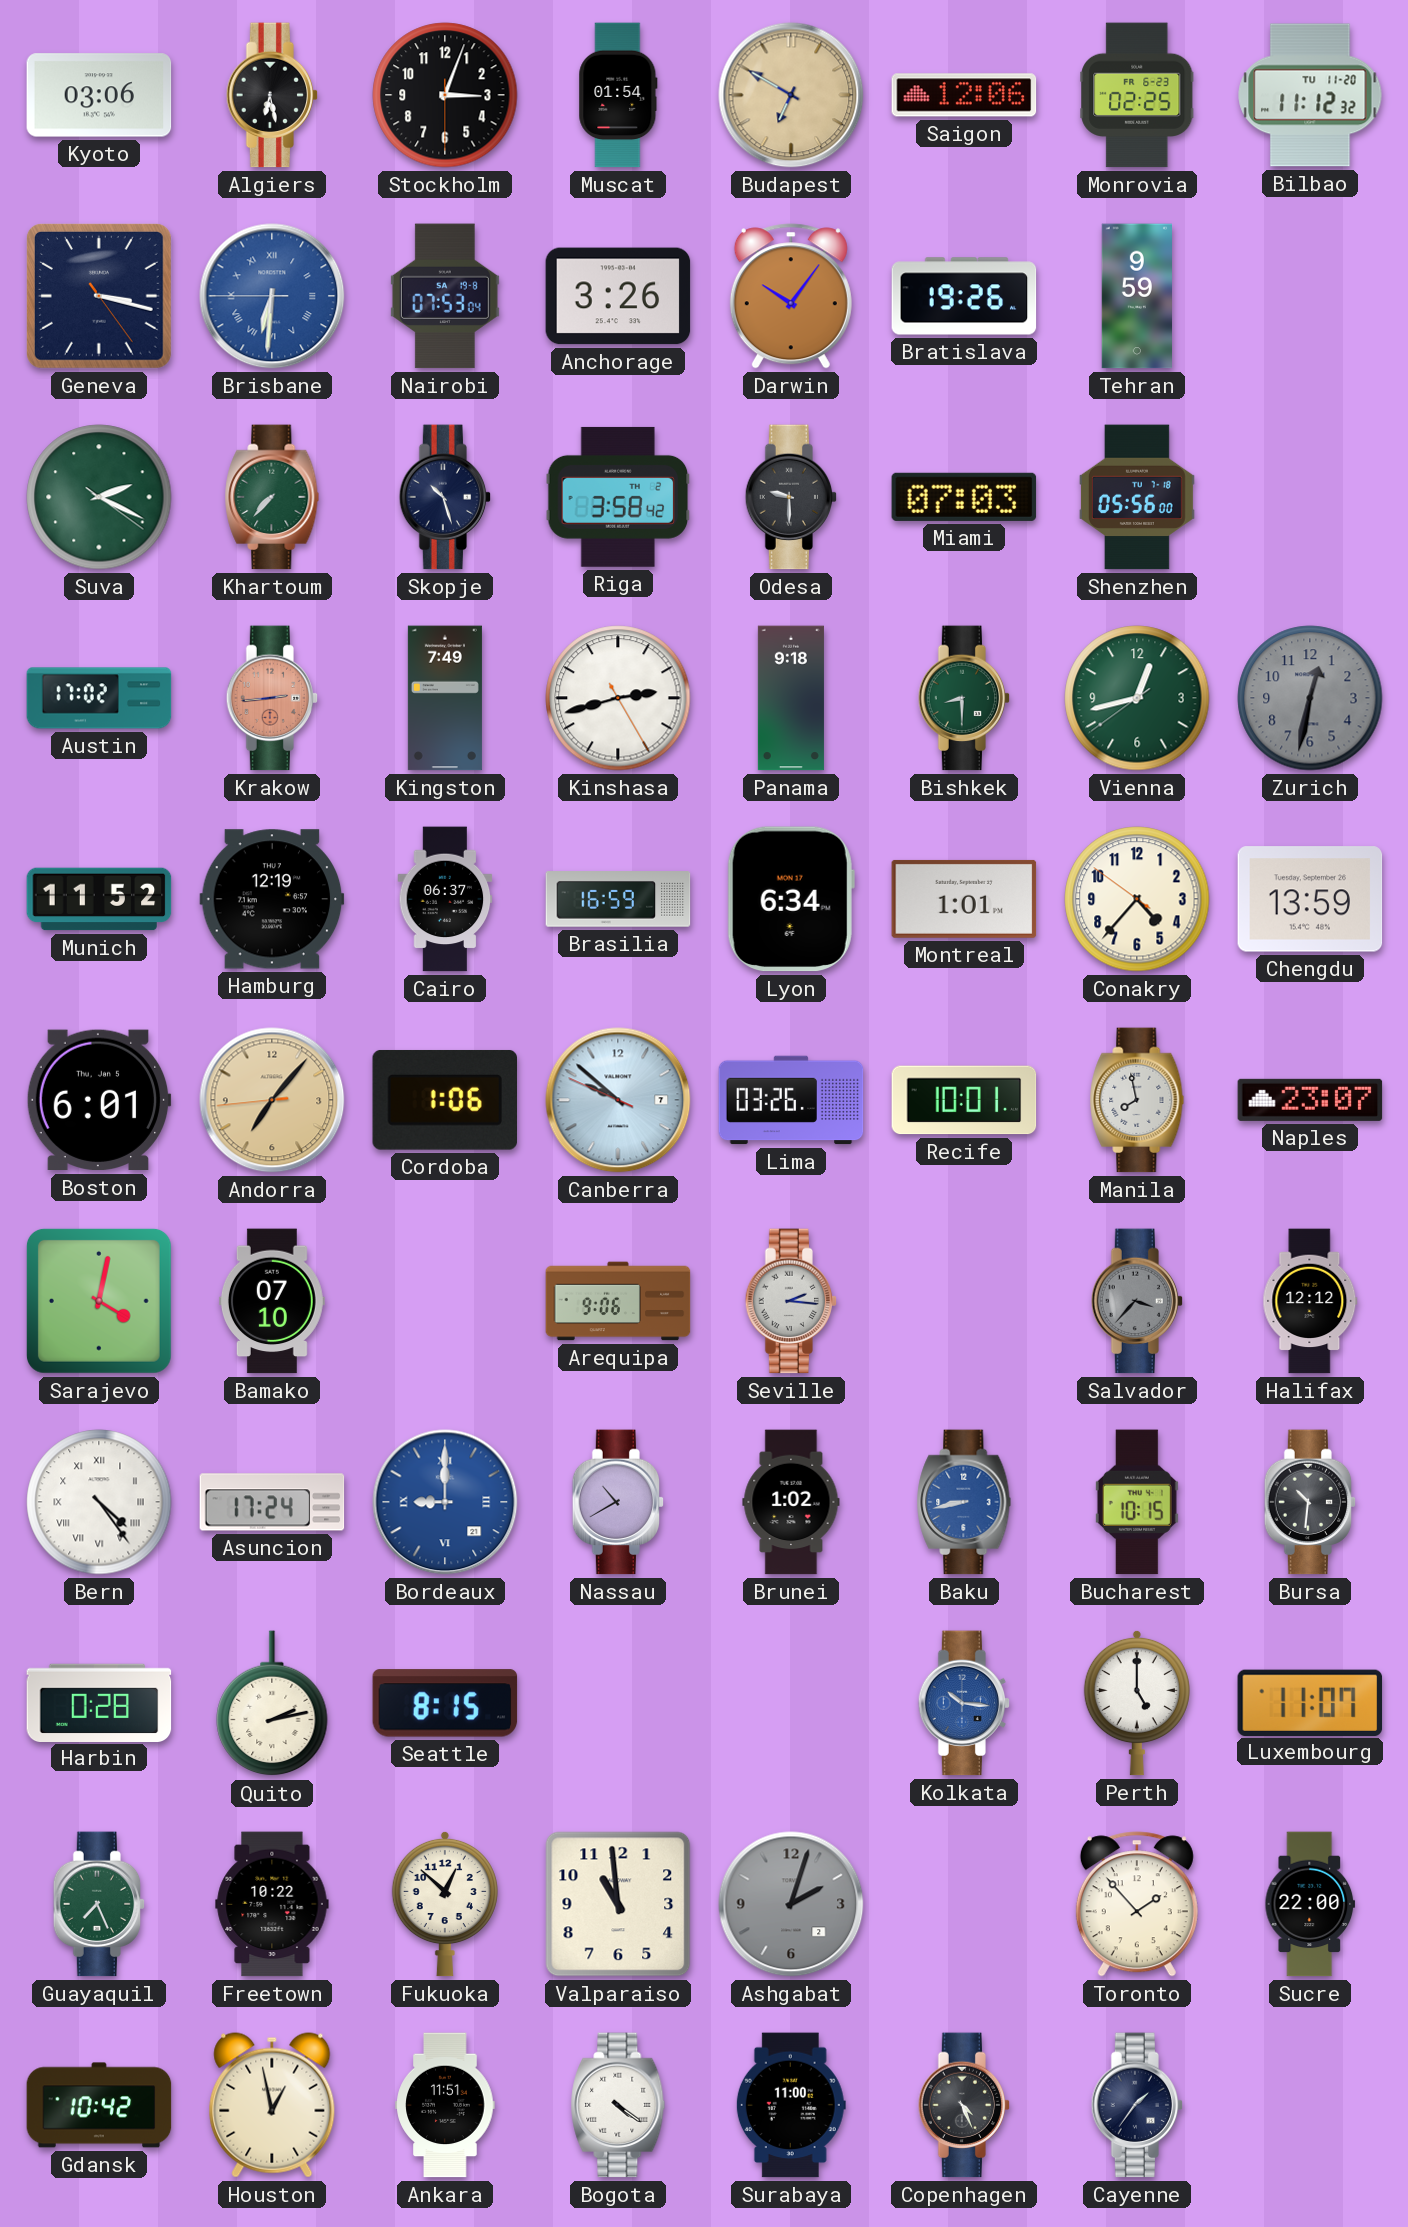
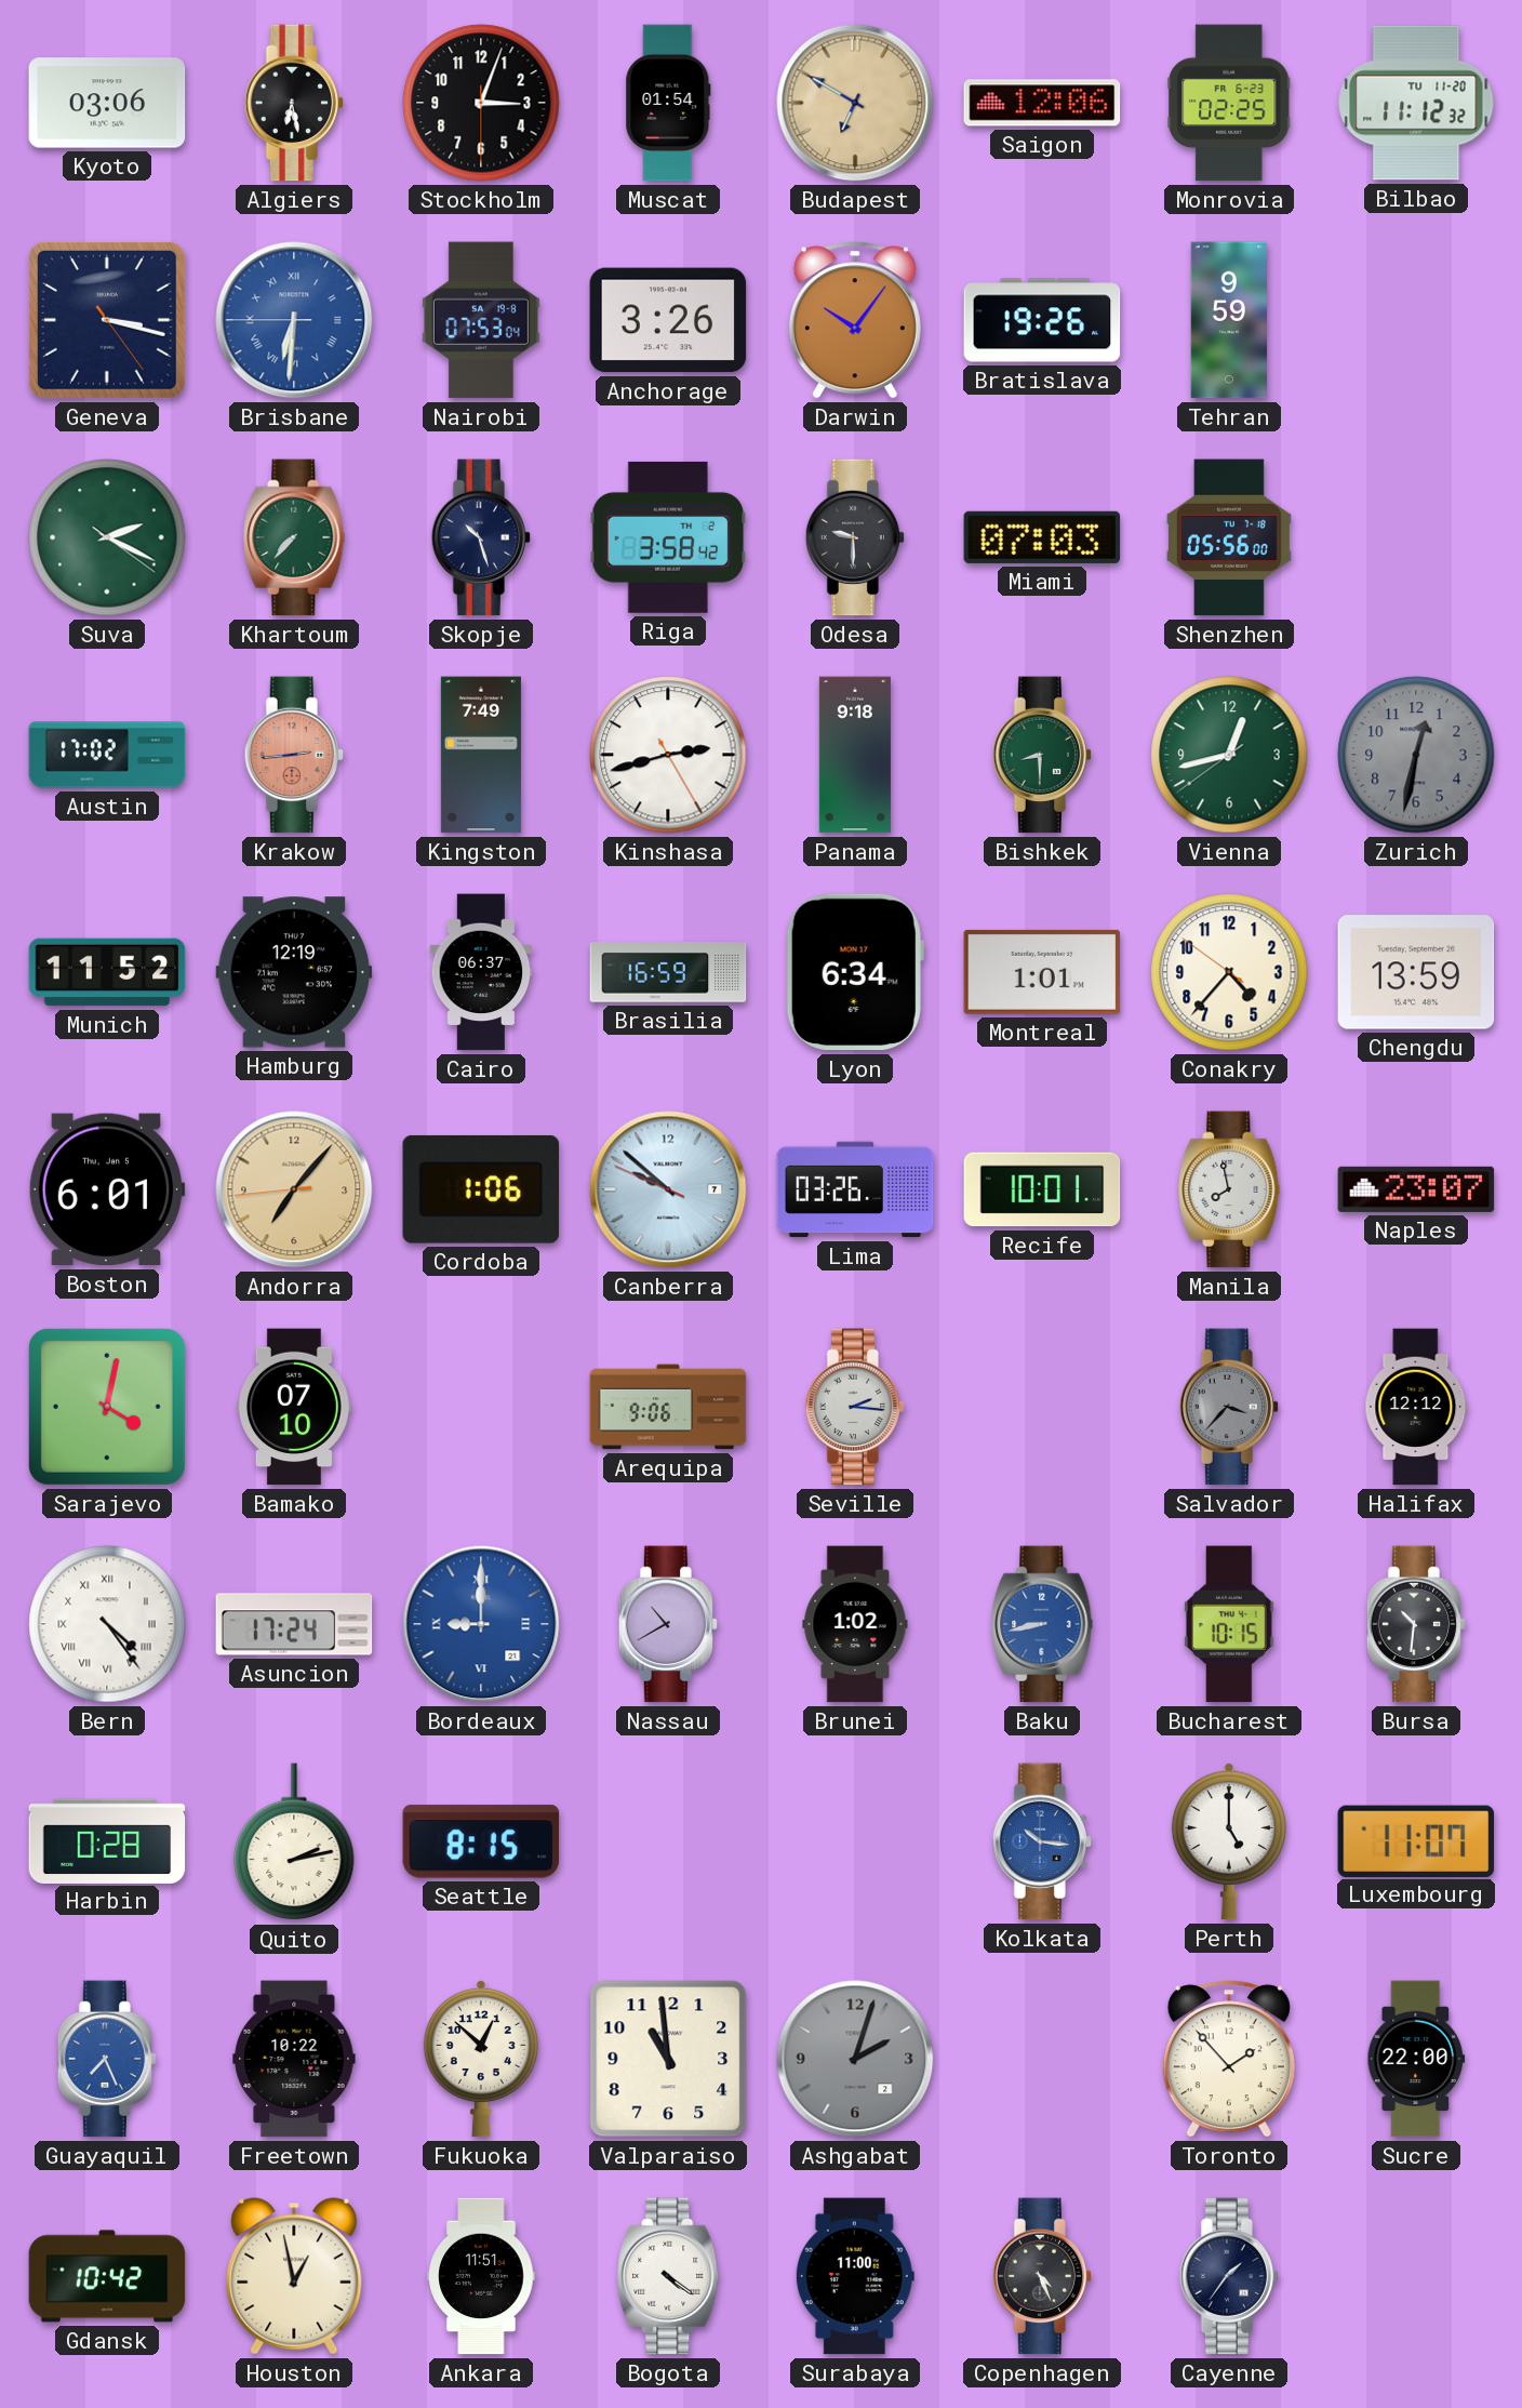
Guayaquil dial: green -> blue (107, 2059)
